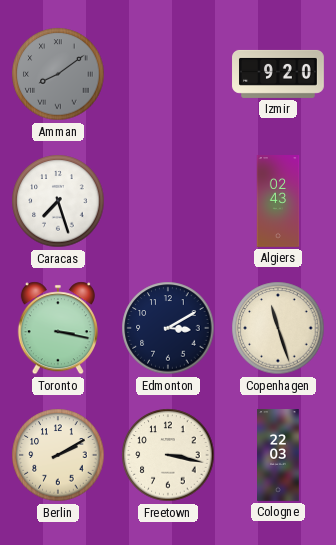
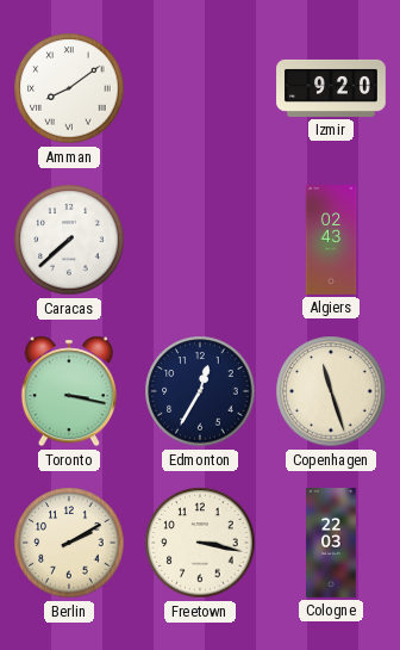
Amman dial: grey -> white (69, 88)
Caracas: 7:27 -> 7:38 (69, 240)
Edmonton: 3:10 -> 12:35 (200, 391)
